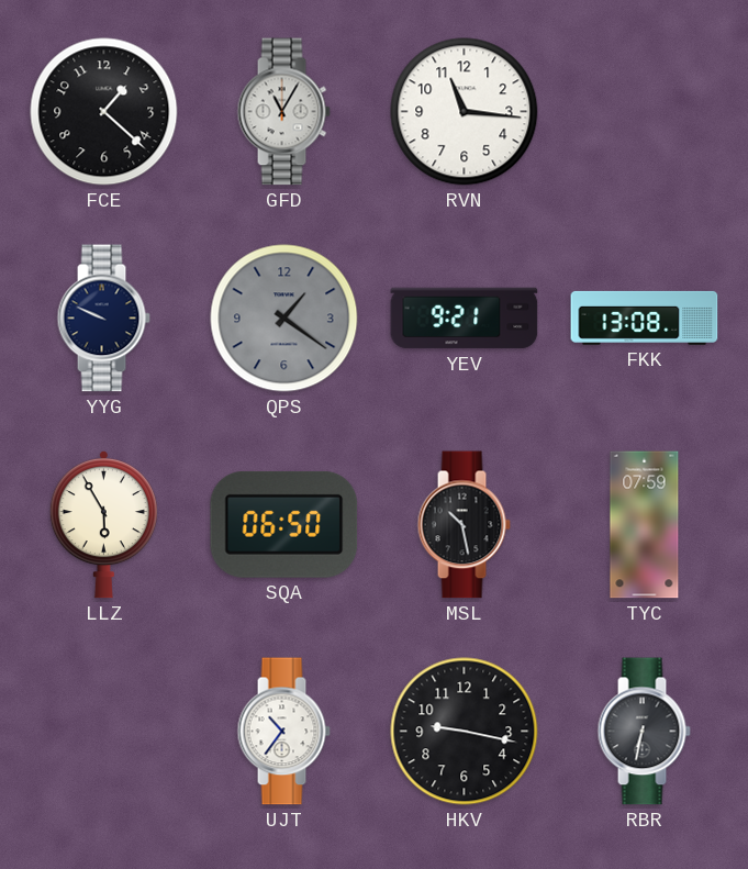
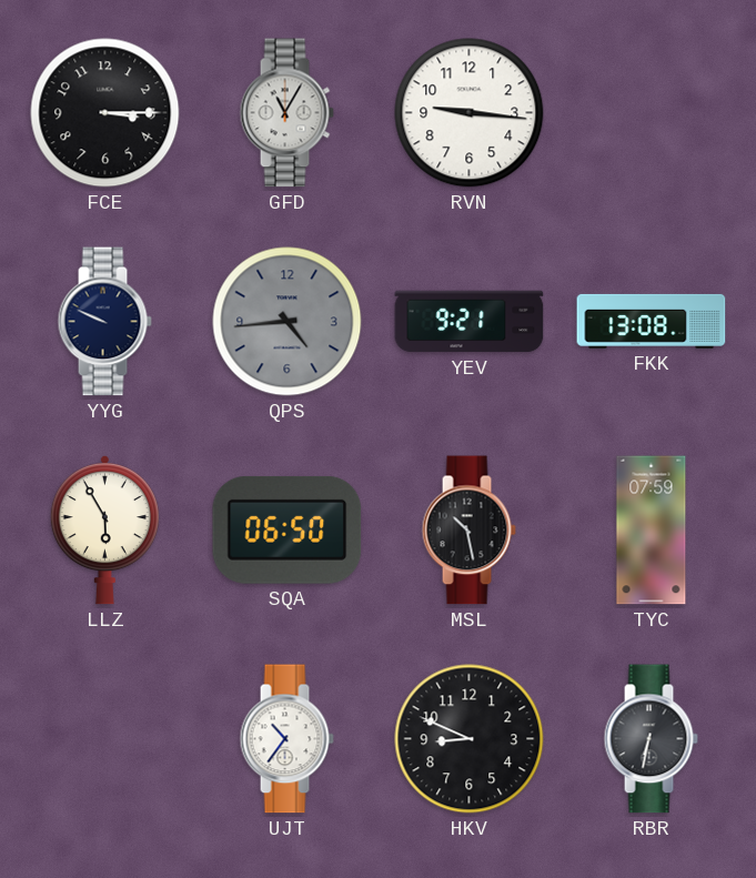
FCE: 1:22 -> 3:15 (105, 113)
RVN: 11:16 -> 9:16 (470, 113)
QPS: 1:21 -> 4:44 (288, 322)
HKV: 9:17 -> 8:49 (470, 739)
